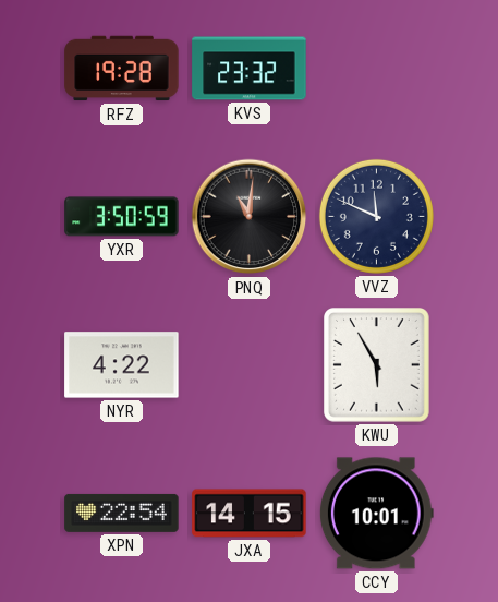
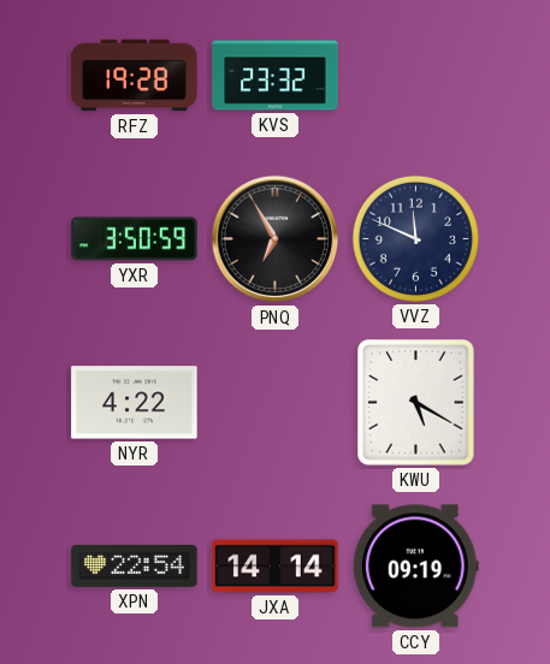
PNQ: 11:01 -> 6:55 (276, 239)
KWU: 5:55 -> 5:20 (416, 403)
JXA: 14:15 -> 14:14 (276, 567)
CCY: 10:01 -> 09:19 (415, 567)
